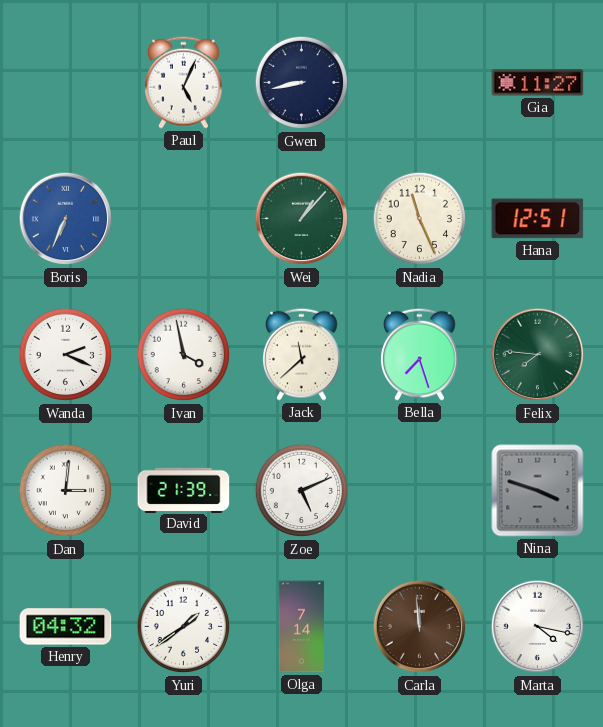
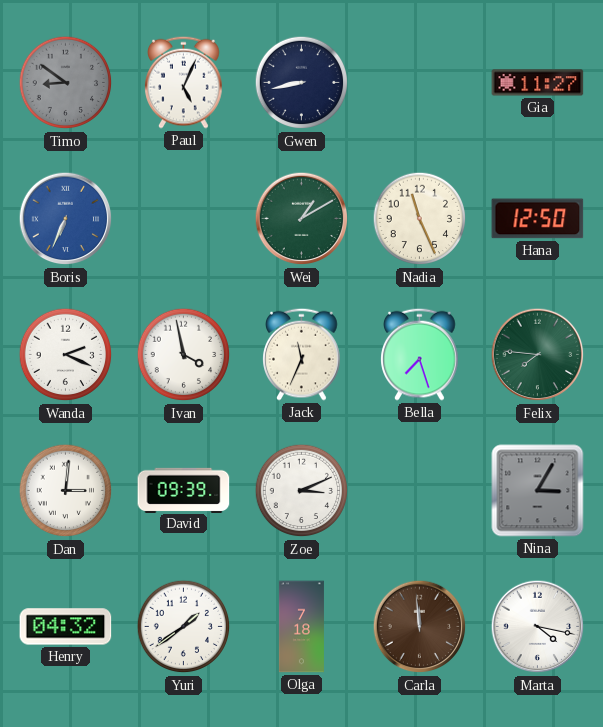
Timo: none -> 8:51 (66, 83)
Wei: 1:07 -> 1:10 (302, 219)
Hana: 12:51 -> 12:50 (538, 219)
Jack: 11:38 -> 11:34 (302, 354)
David: 21:39 -> 09:39 (184, 490)
Zoe: 5:11 -> 3:11 (302, 491)
Nina: 3:48 -> 3:05 (538, 491)
Olga: 7:14 -> 7:18 (301, 627)
